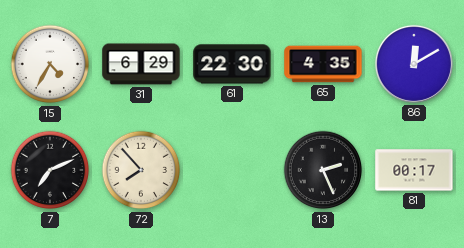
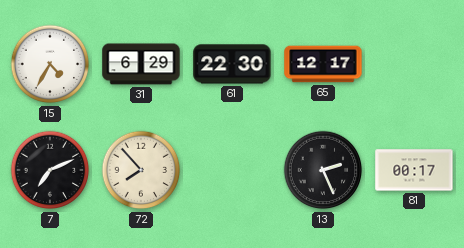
65: 4:35 -> 12:17 (323, 64)
86: 12:10 -> none (414, 64)
